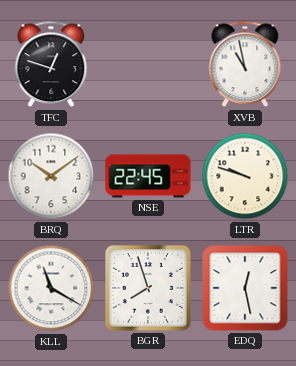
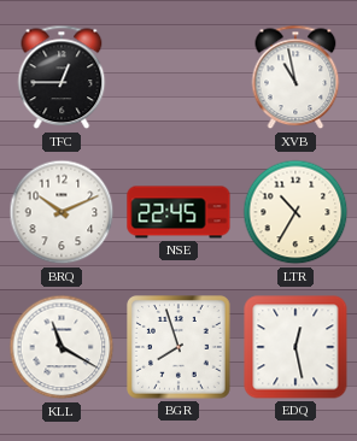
TFC: 12:48 -> 12:45 (62, 77)
BRQ: 10:09 -> 10:11 (62, 212)
LTR: 9:48 -> 10:35 (295, 212)
